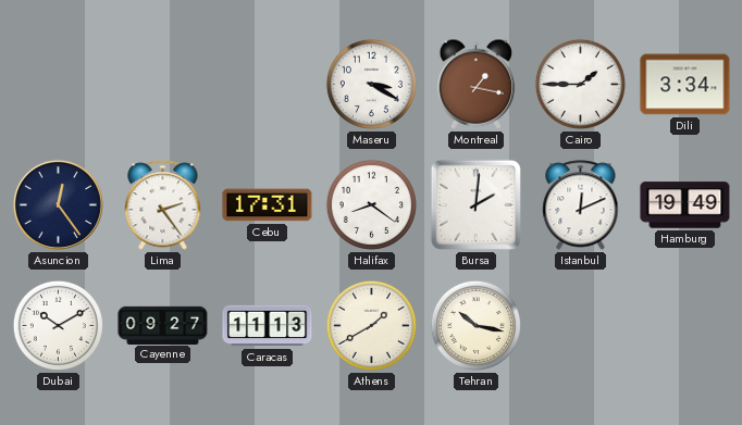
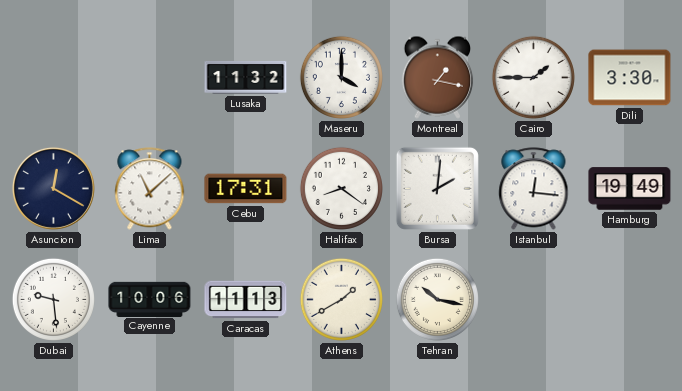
Lusaka: none -> 11:32 (246, 78)
Maseru: 3:20 -> 4:00 (341, 77)
Dili: 3:34 -> 3:30 (630, 78)
Asuncion: 12:24 -> 12:20 (53, 188)
Lima: 2:24 -> 11:08 (150, 189)
Istanbul: 12:11 -> 12:16 (534, 189)
Dubai: 10:10 -> 9:29 (53, 299)
Cayenne: 09:27 -> 10:06 (150, 299)
